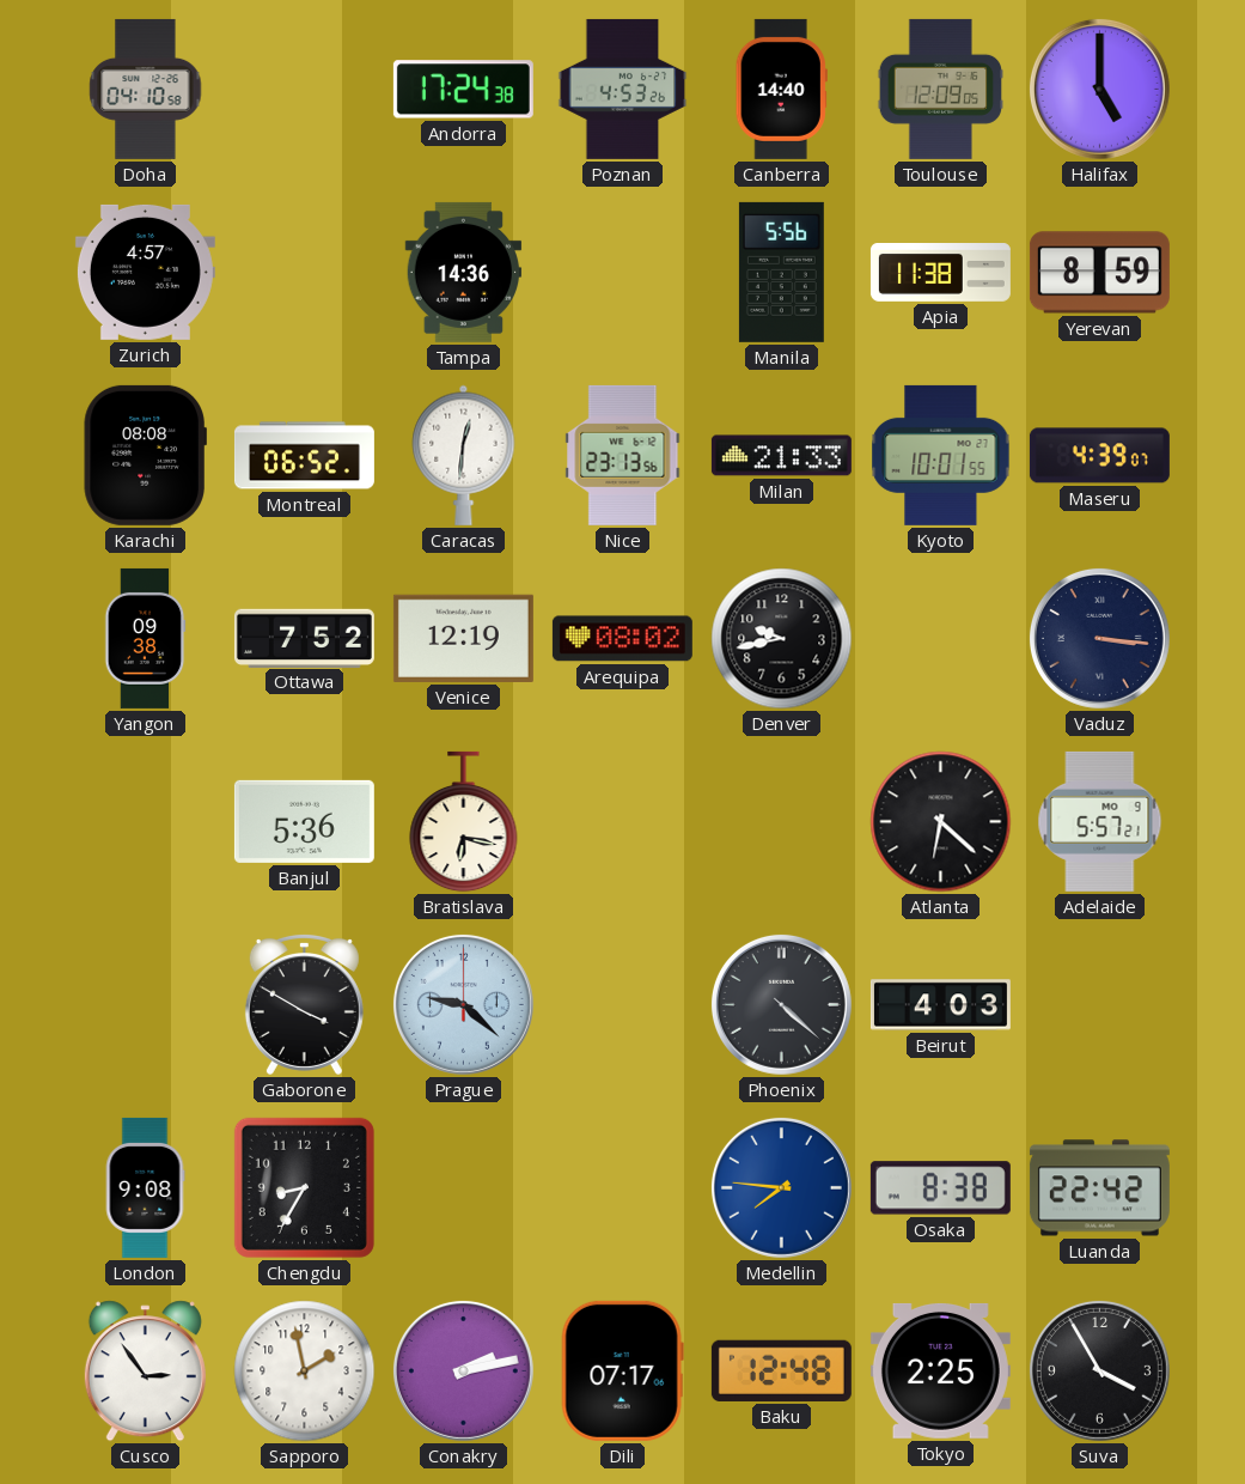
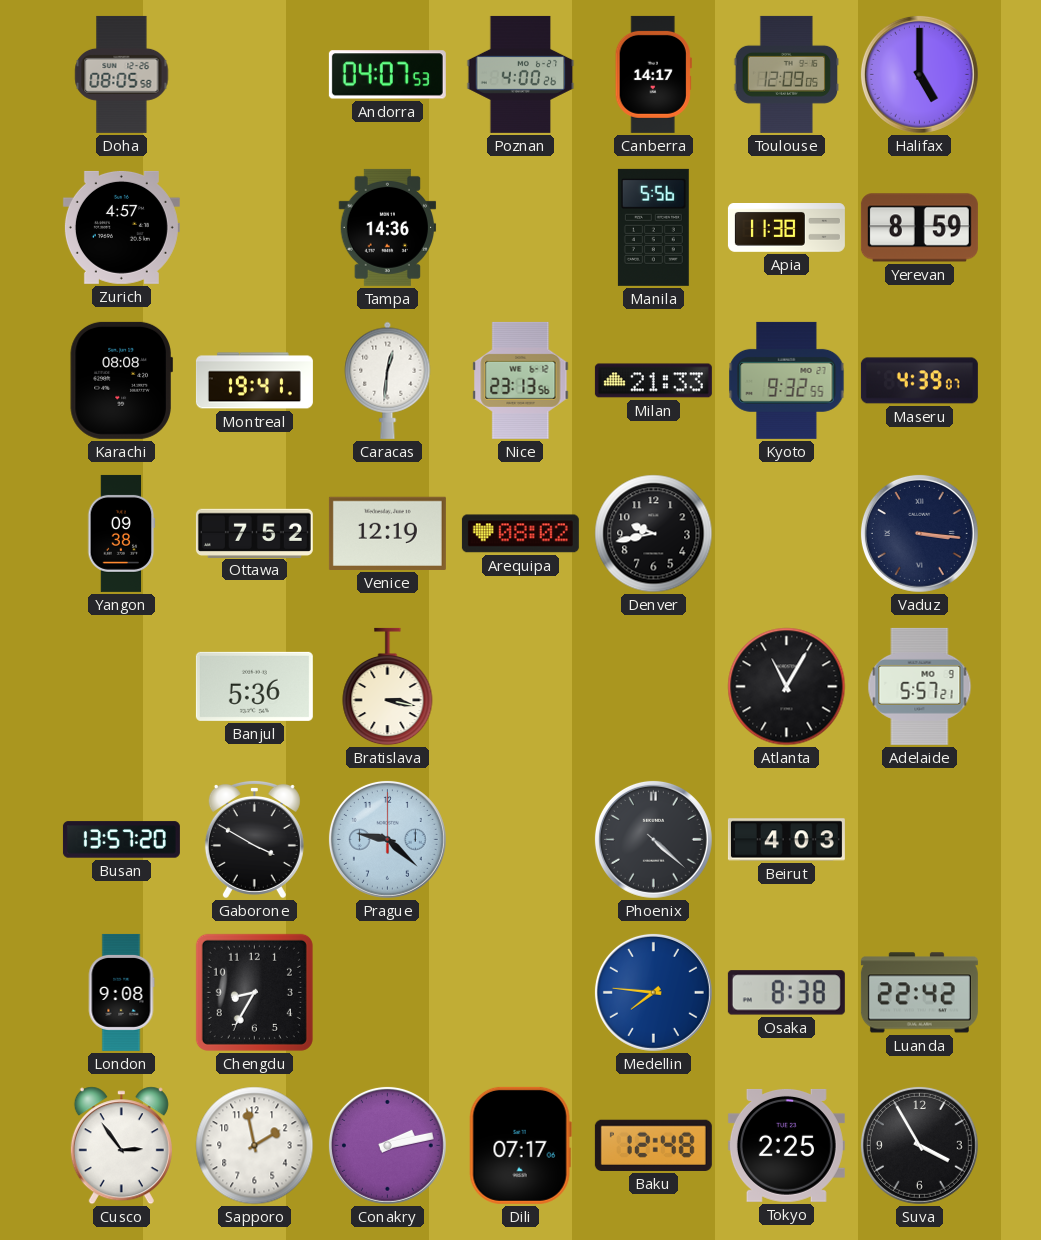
Doha: 04:10 -> 08:05 (122, 74)
Andorra: 17:24 -> 04:07 (387, 75)
Poznan: 4:53 -> 4:00 (521, 74)
Canberra: 14:40 -> 14:17 (653, 74)
Montreal: 06:52 -> 19:41 (254, 381)
Kyoto: 10:01 -> 9:32 (787, 380)
Bratislava: 6:17 -> 3:17 (388, 687)
Atlanta: 6:22 -> 11:05 (787, 687)
Busan: none -> 13:57 (121, 840)
